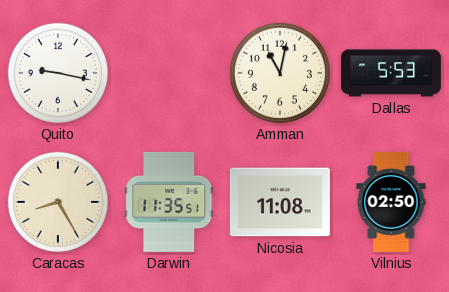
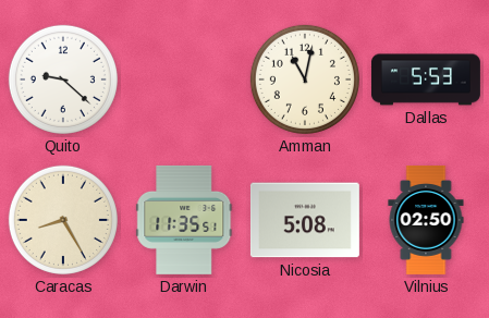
Quito: 9:17 -> 9:22 (63, 79)
Nicosia: 11:08 -> 5:08 (305, 220)
